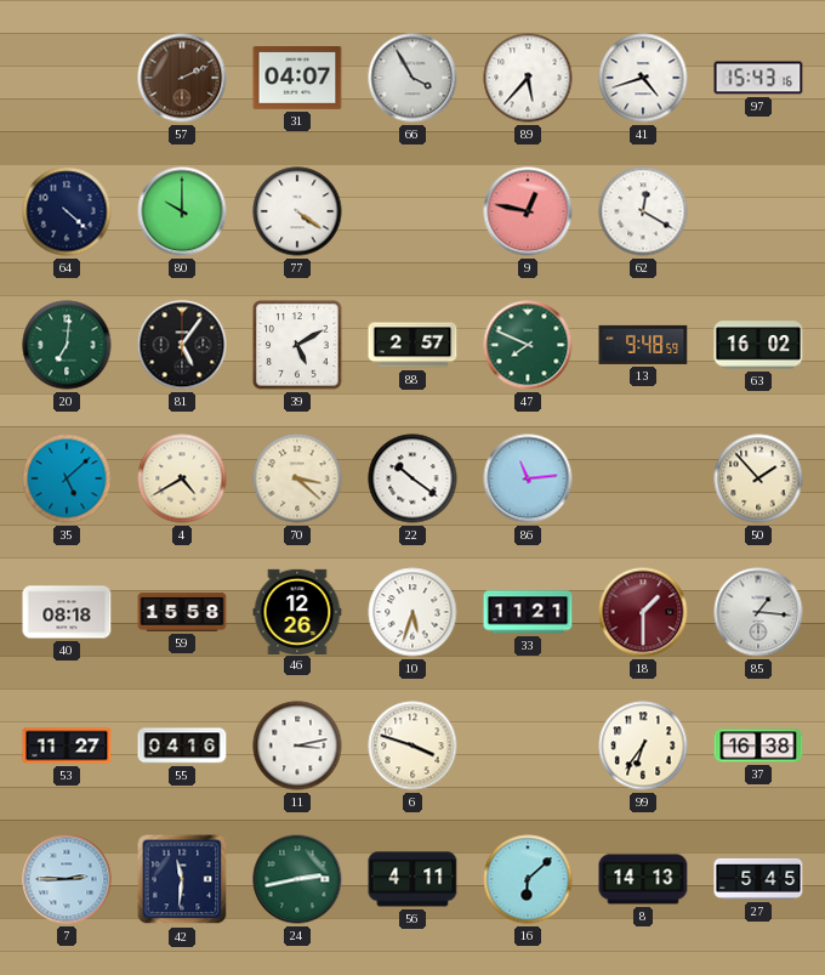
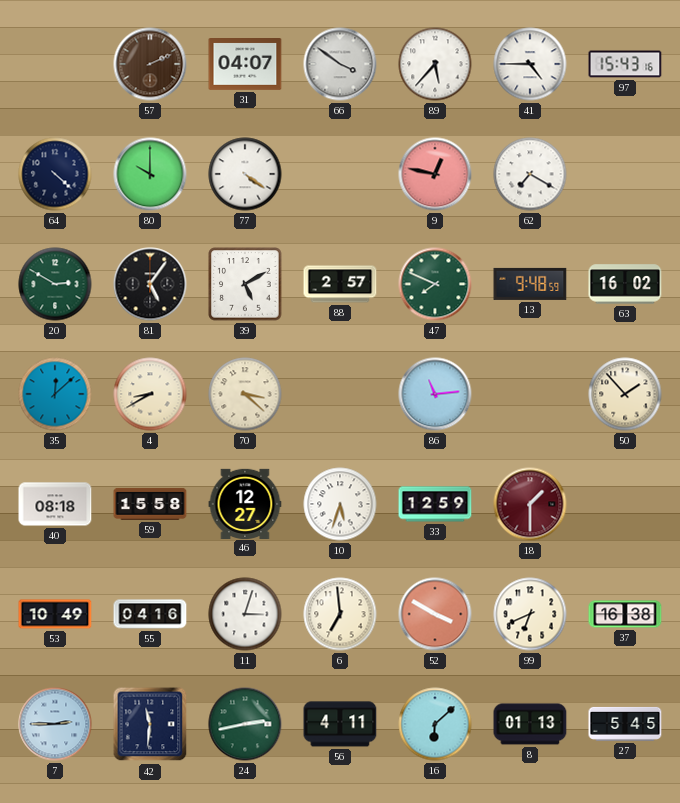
66: 3:55 -> 3:51 (340, 64)
41: 4:42 -> 4:45 (530, 64)
62: 12:20 -> 7:20 (530, 174)
20: 7:01 -> 2:50 (55, 284)
35: 5:08 -> 12:08 (55, 394)
4: 4:40 -> 8:40 (150, 394)
22: 10:21 -> none (412, 478)
46: 12:26 -> 12:27 (245, 503)
33: 11:21 -> 12:59 (435, 504)
85: 1:16 -> none (758, 612)
53: 11:27 -> 10:49 (55, 614)
11: 3:13 -> 3:03 (245, 614)
6: 3:48 -> 6:59 (340, 614)
52: none -> 3:50 (435, 614)
99: 6:36 -> 6:41 (530, 614)
8: 14:13 -> 01:13 (530, 724)
